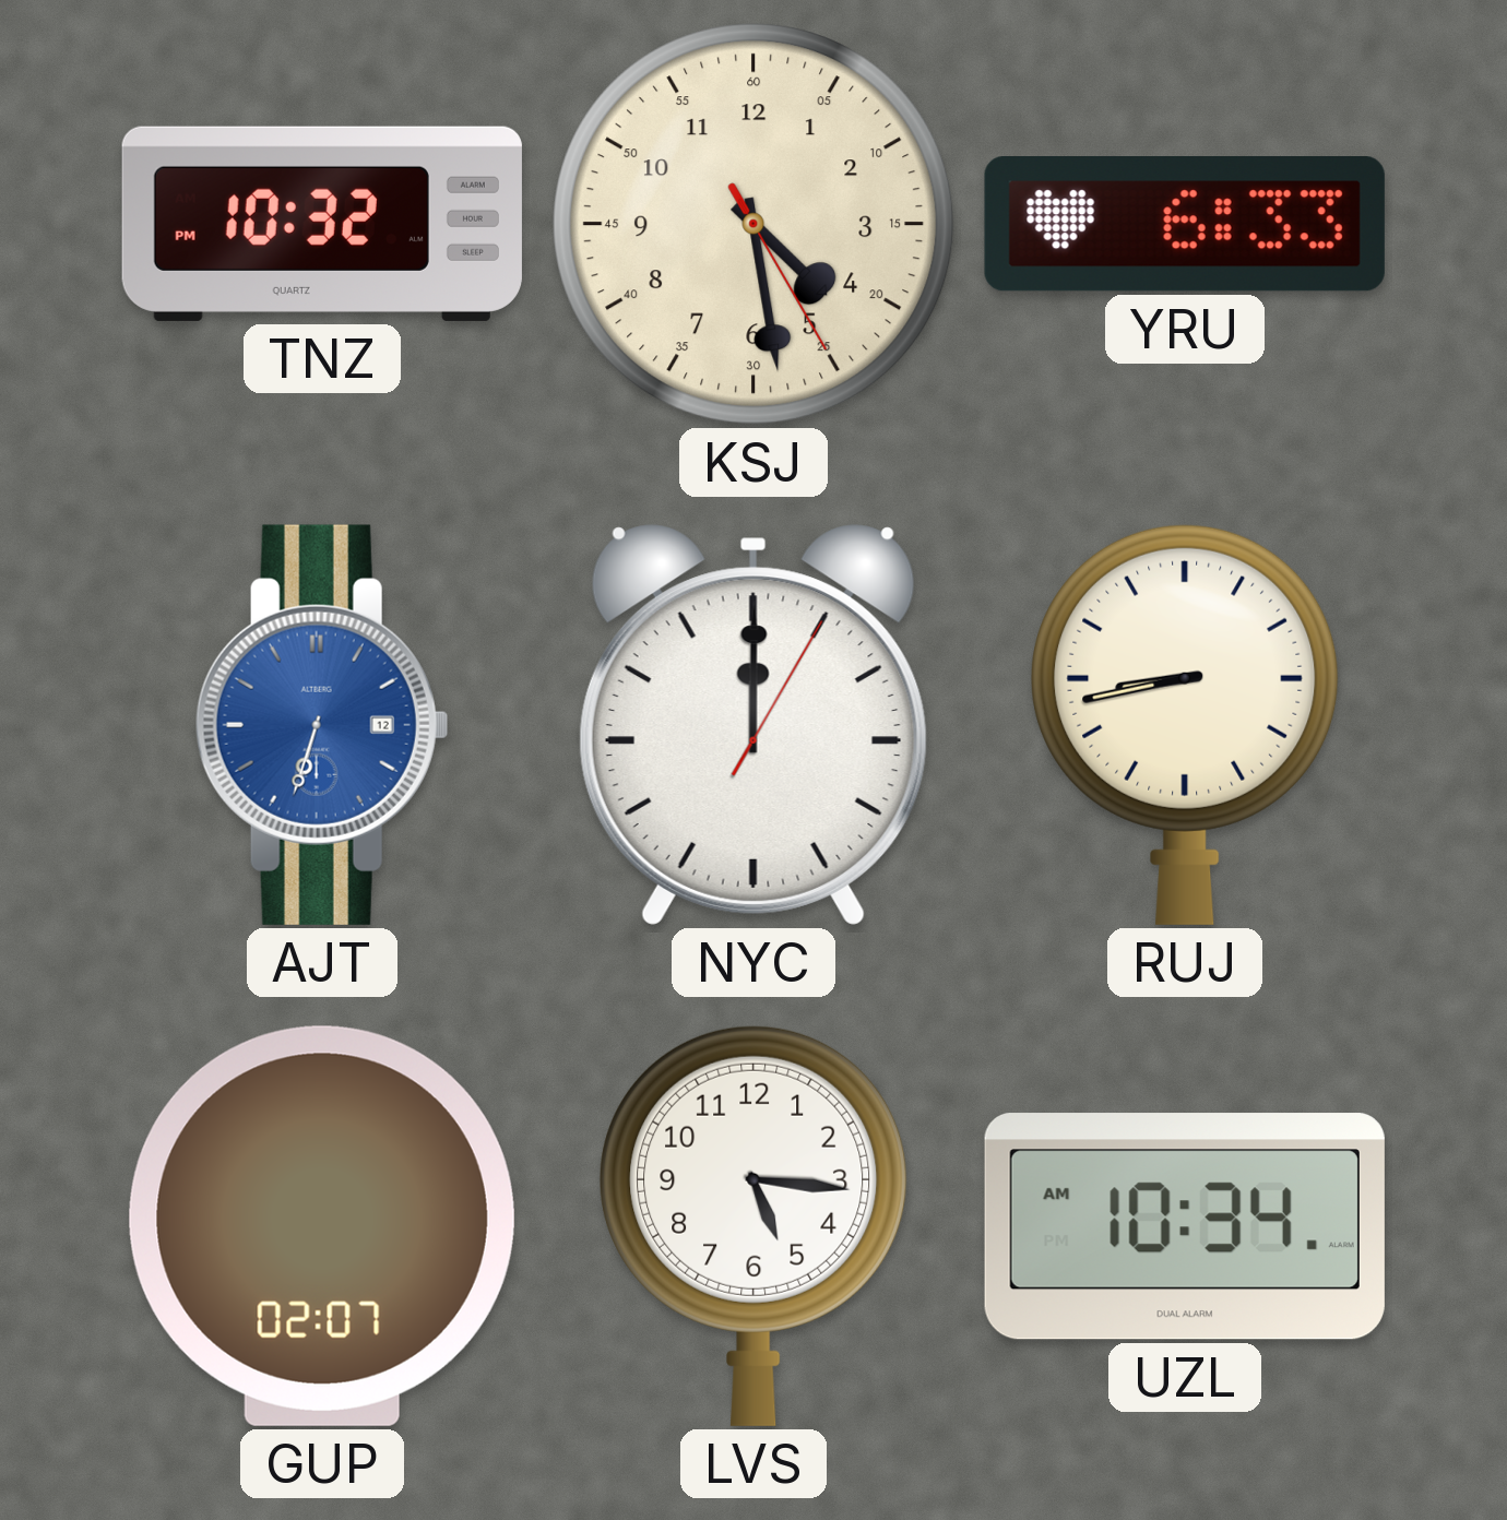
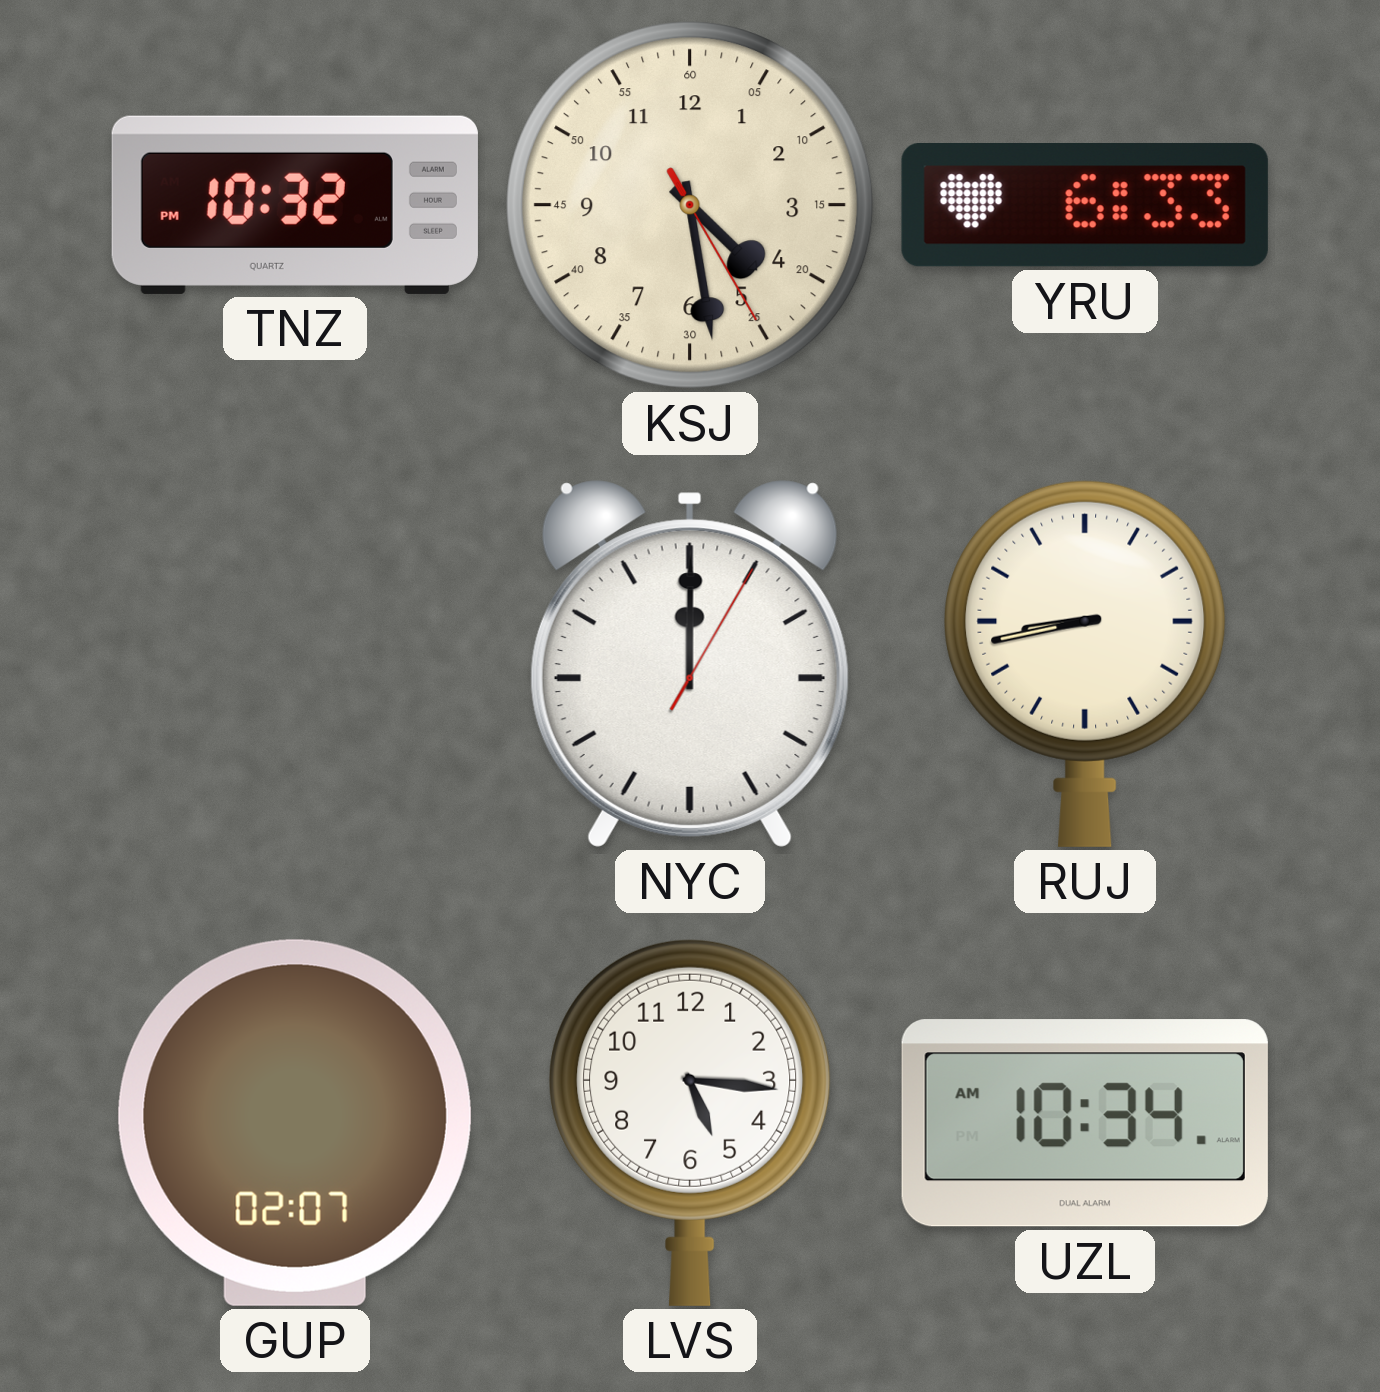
AJT: 6:33 -> none (322, 725)
